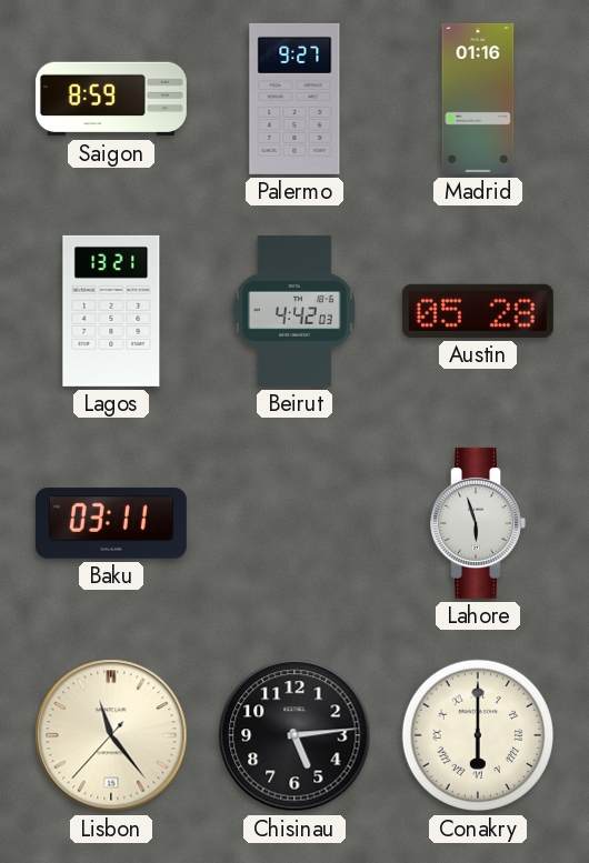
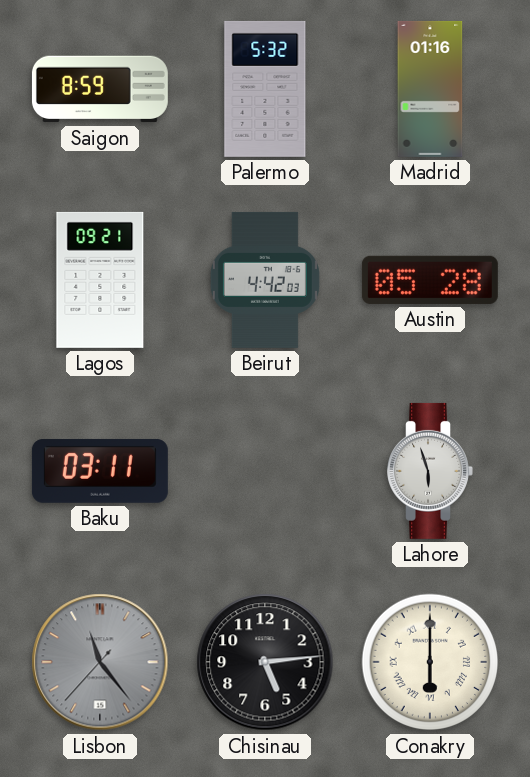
Palermo: 9:27 -> 5:32 (265, 89)
Lagos: 13:21 -> 09:21 (100, 280)
Lisbon dial: cream -> grey (100, 662)
